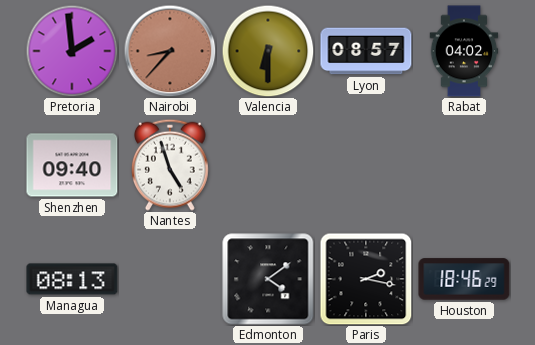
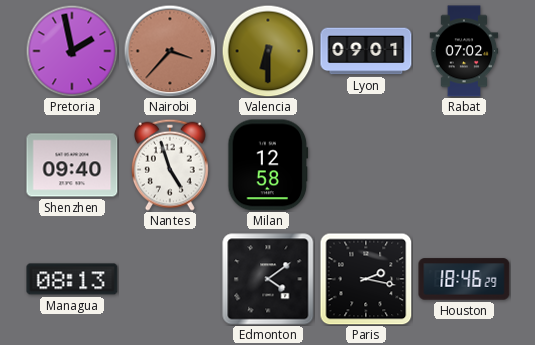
Pretoria: 1:59 -> 1:58 (72, 51)
Nairobi: 8:37 -> 3:37 (170, 51)
Lyon: 08:57 -> 09:01 (366, 51)
Rabat: 04:02 -> 07:02 (464, 51)
Milan: none -> 12:58 (268, 165)
